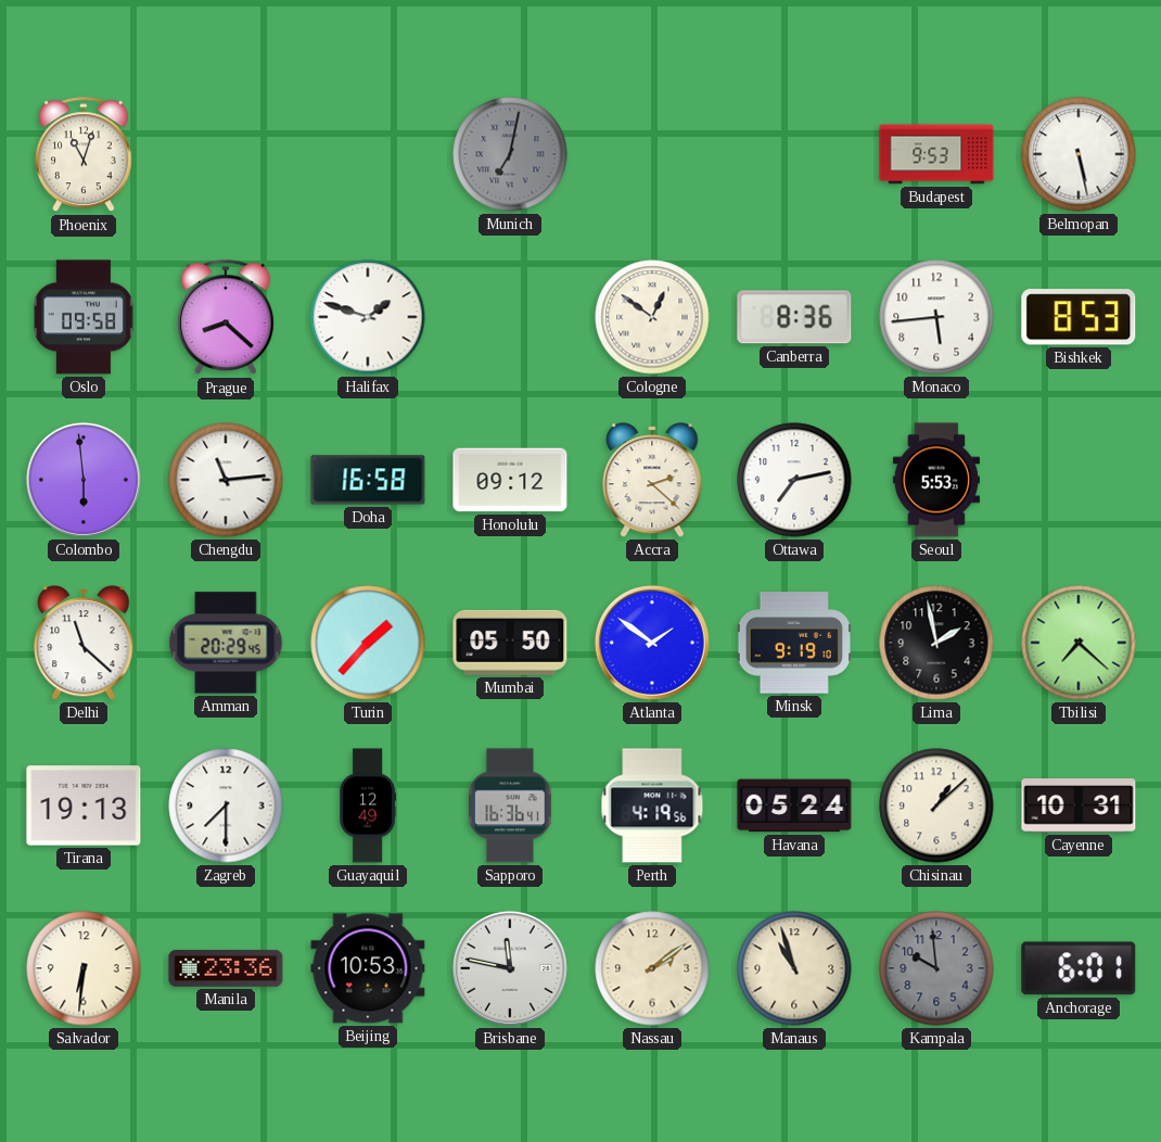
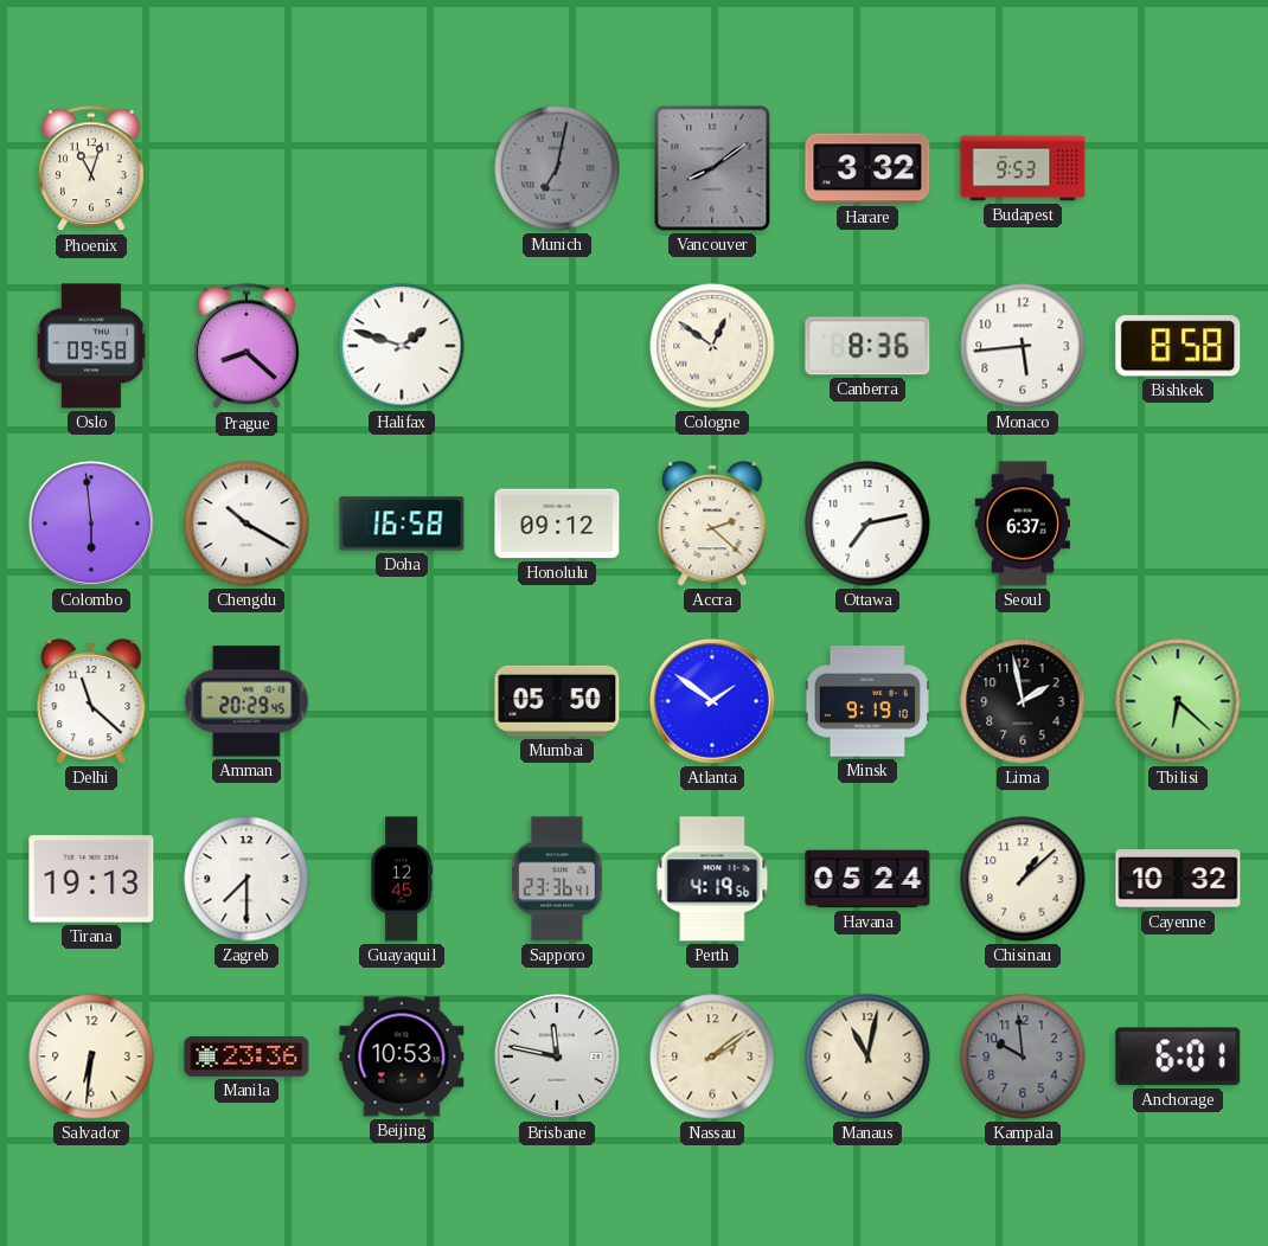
Vancouver: none -> 8:09 (712, 168)
Harare: none -> 3:32 (867, 168)
Belmopan: 5:28 -> none (1079, 154)
Bishkek: 8:53 -> 8:58 (1178, 346)
Chengdu: 11:14 -> 10:20 (246, 524)
Seoul: 5:53 -> 6:37 (1023, 524)
Turin: 1:37 -> none (368, 643)
Tbilisi: 7:22 -> 6:22 (1178, 701)
Guayaquil: 12:49 -> 12:45 (402, 879)
Sapporo: 16:36 -> 23:36 (557, 879)
Cayenne: 10:31 -> 10:32 (1178, 879)
Manaus: 10:57 -> 11:02 (867, 1056)
